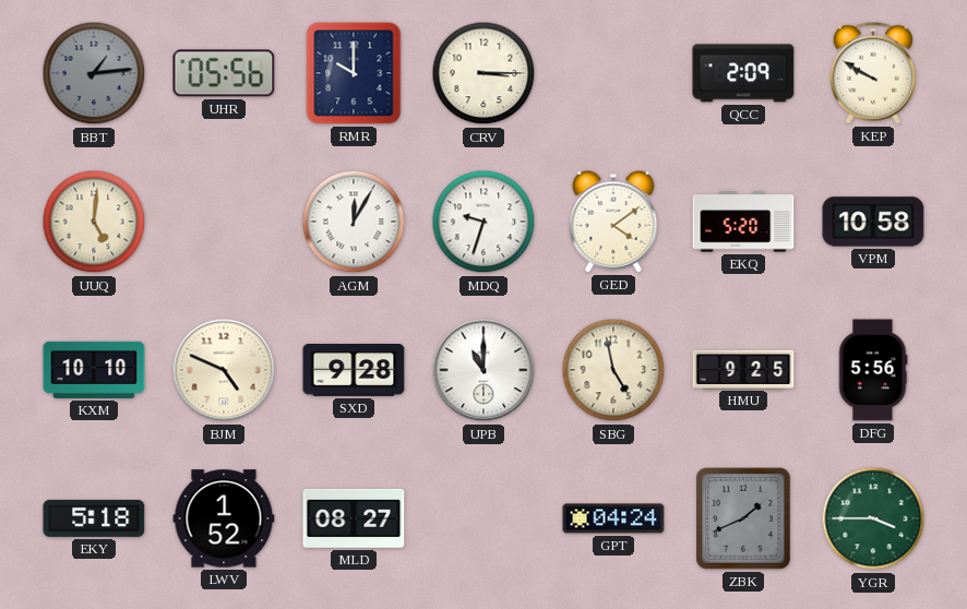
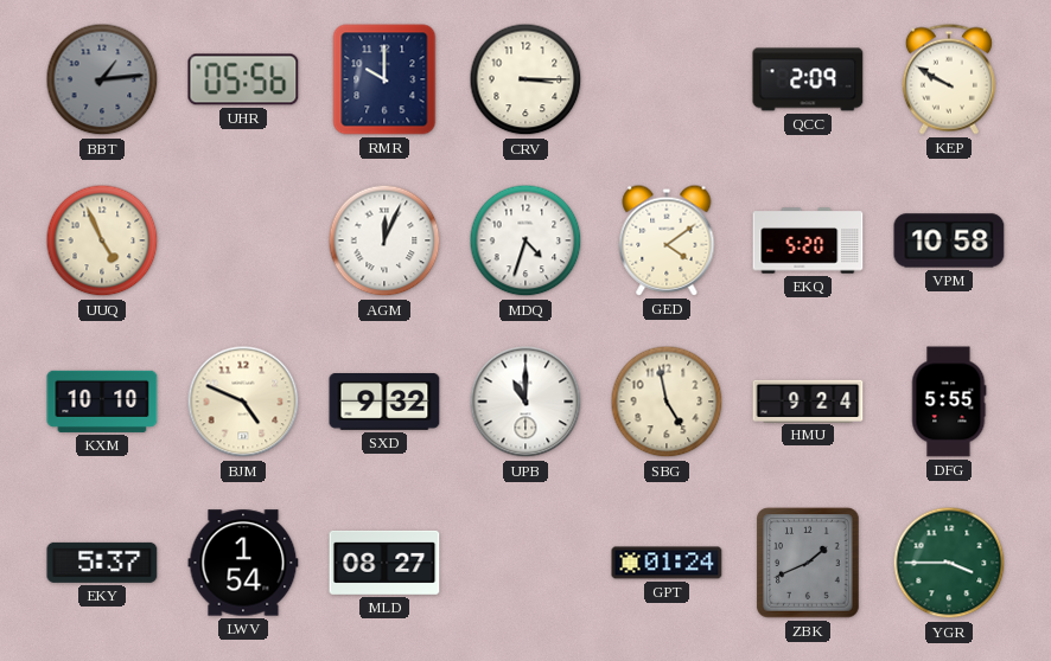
UUQ: 5:01 -> 4:56 (102, 240)
AGM: 12:05 -> 12:04 (384, 240)
MDQ: 9:33 -> 4:33 (525, 240)
SXD: 9:28 -> 9:32 (384, 403)
HMU: 9:25 -> 9:24 (808, 400)
DFG: 5:56 -> 5:55 (949, 402)
EKY: 5:18 -> 5:37 (102, 563)
LWV: 1:52 -> 1:54 (243, 563)
GPT: 04:24 -> 01:24 (667, 563)
